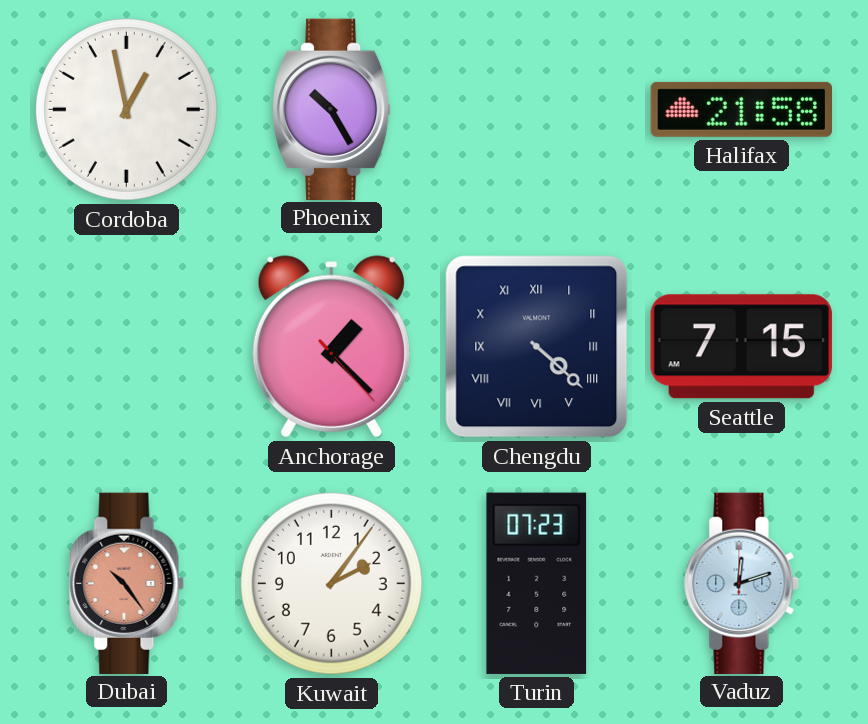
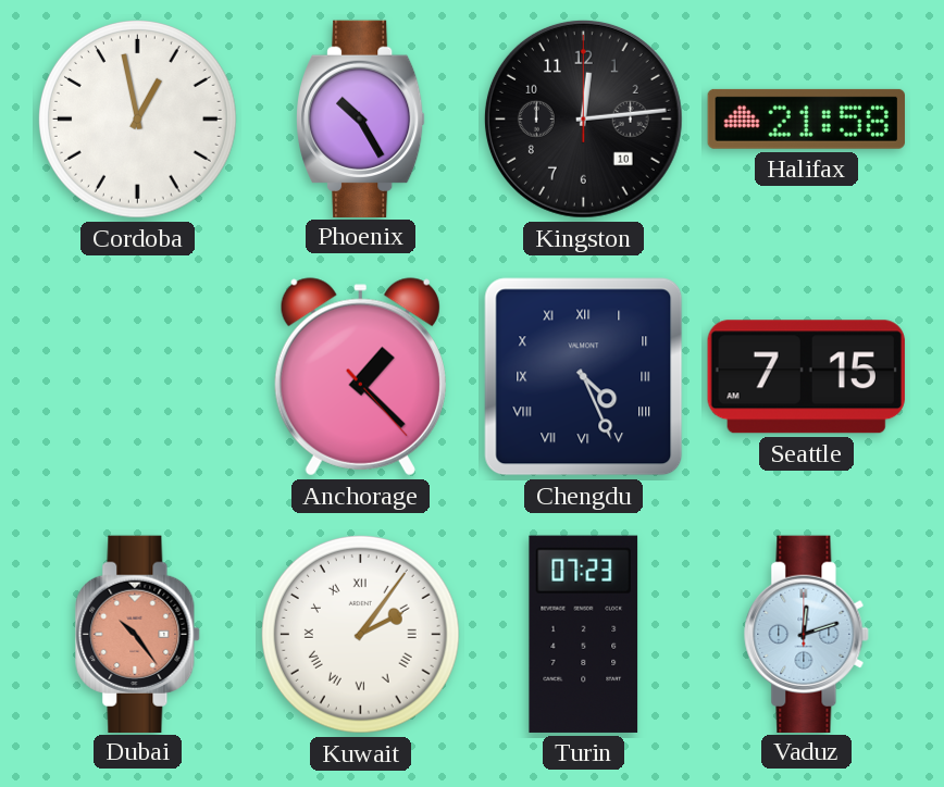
Kingston: none -> 12:14 (583, 118)
Chengdu: 4:22 -> 4:26 (584, 377)
Kuwait numerals: Arabic -> Roman (360, 634)
